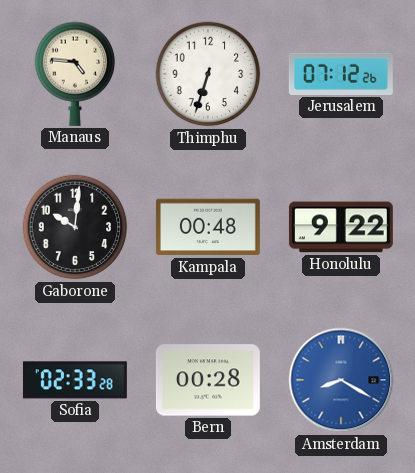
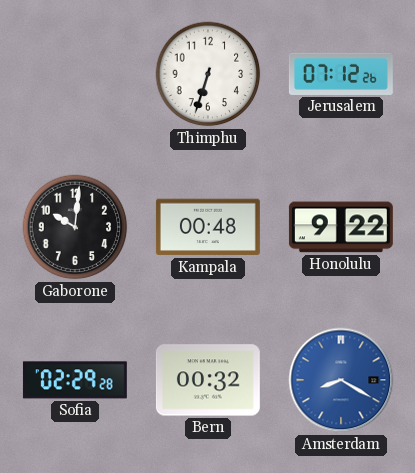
Manaus: 4:46 -> none (75, 74)
Sofia: 02:33 -> 02:29 (75, 380)
Bern: 00:28 -> 00:32 (208, 380)
